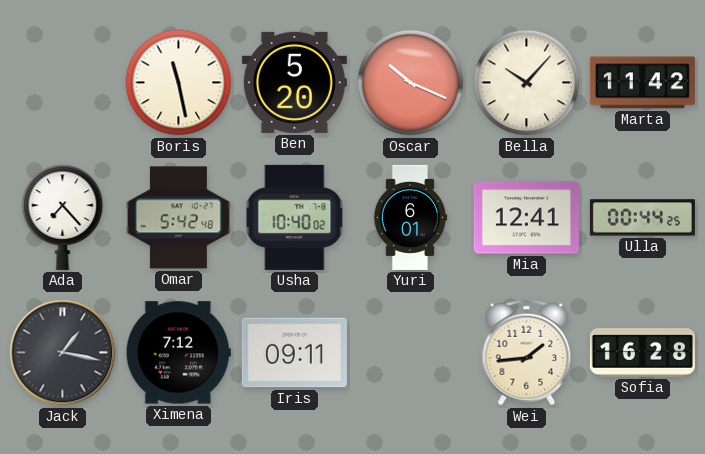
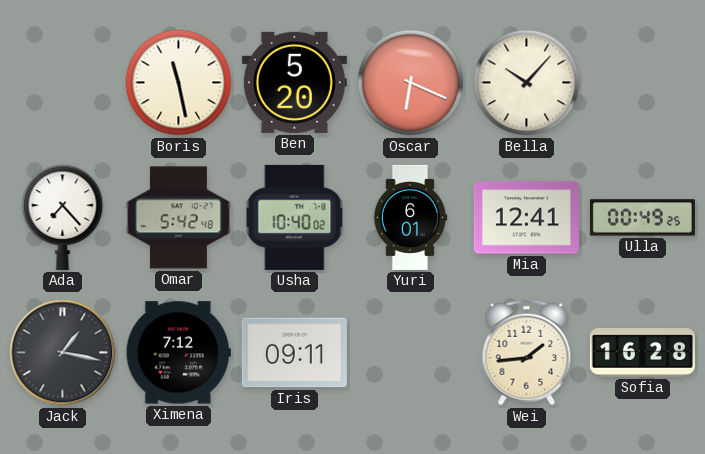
Oscar: 10:19 -> 6:19 (411, 83)
Marta: 11:42 -> none (642, 83)
Ulla: 00:44 -> 00:49 (642, 218)
